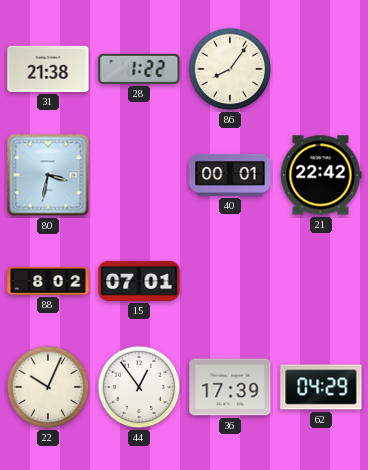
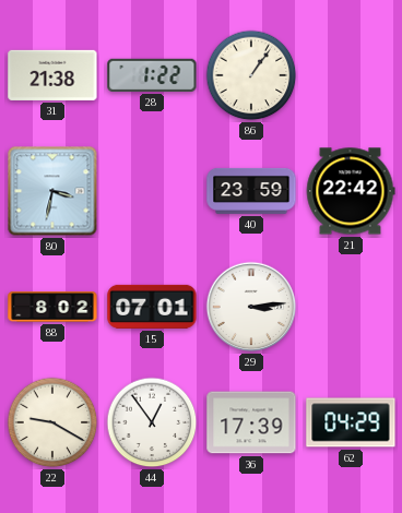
86: 8:06 -> 1:06 (251, 75)
40: 00:01 -> 23:59 (251, 191)
29: none -> 3:14 (251, 307)
22: 10:04 -> 9:20 (52, 422)
